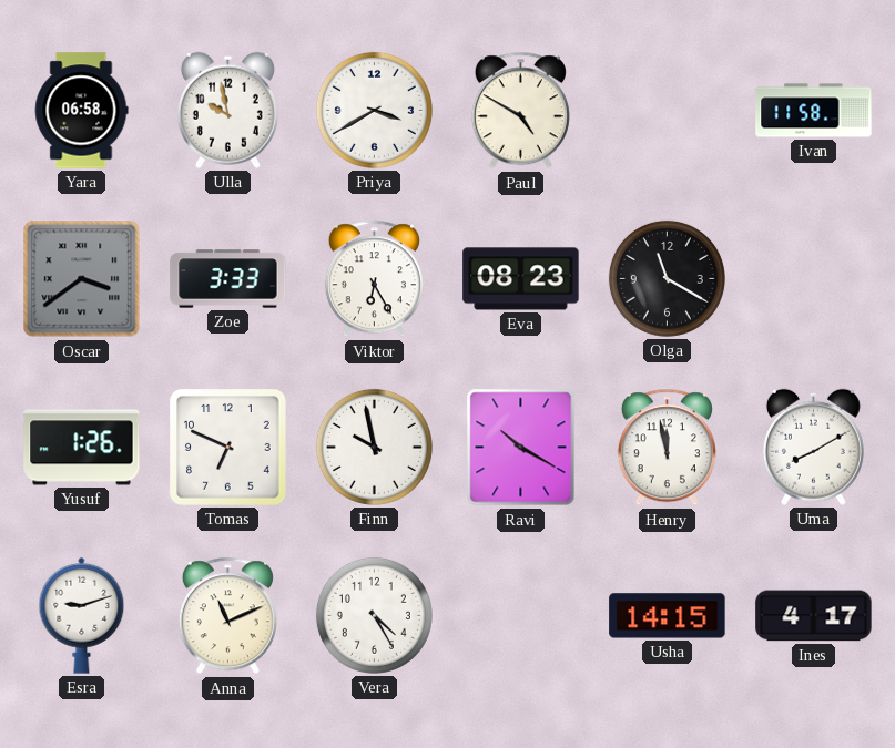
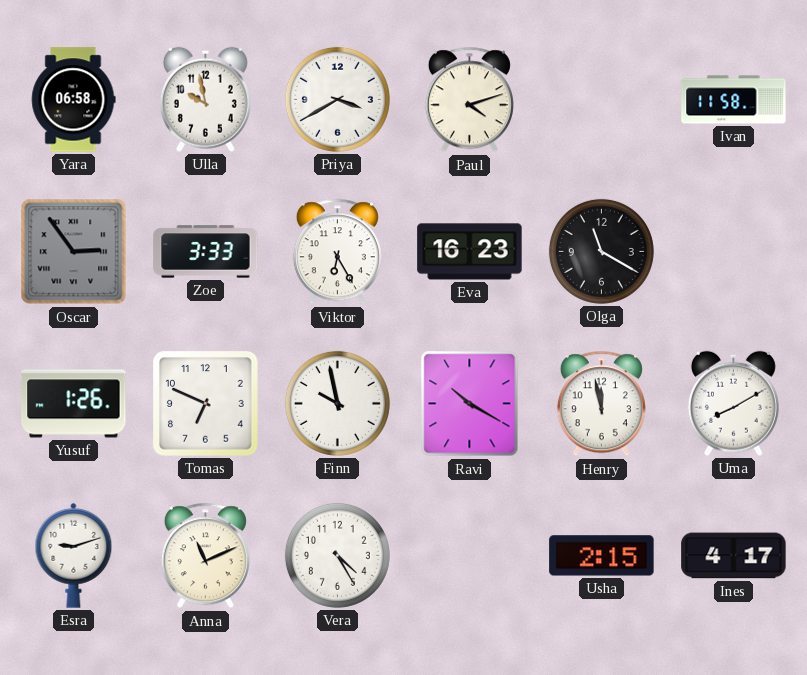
Paul: 4:50 -> 4:12 (469, 100)
Oscar: 3:39 -> 2:54 (74, 252)
Eva: 08:23 -> 16:23 (470, 252)
Usha: 14:15 -> 2:15 (602, 556)
